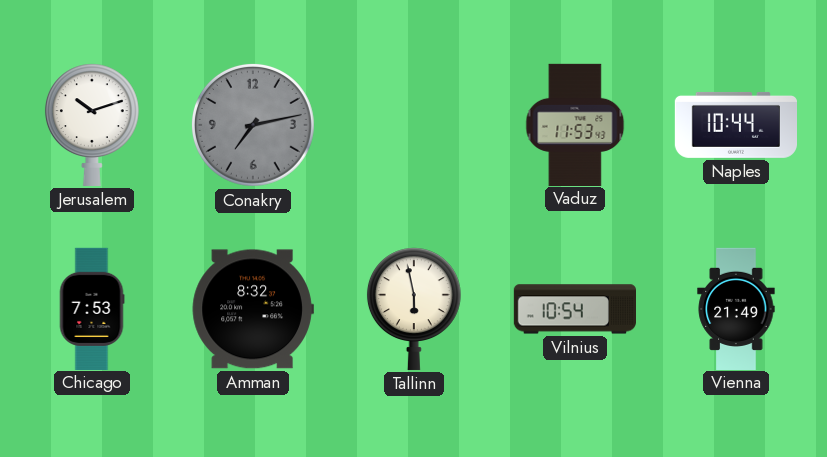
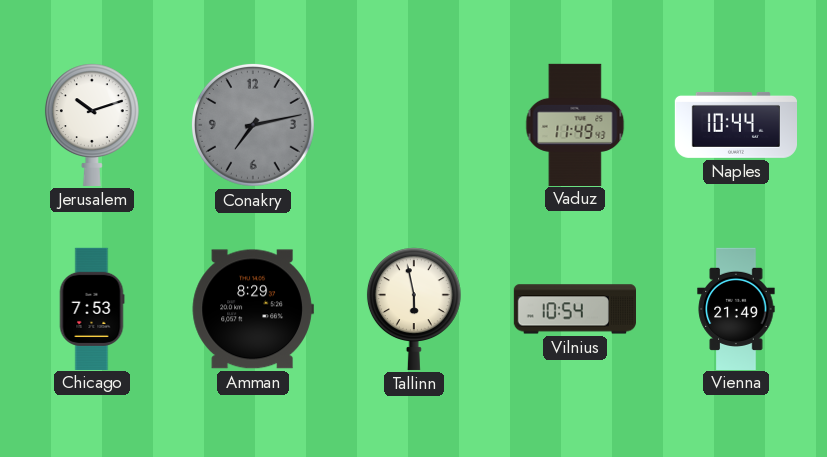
Vaduz: 11:53 -> 11:49 (575, 124)
Amman: 8:32 -> 8:29 (253, 309)
